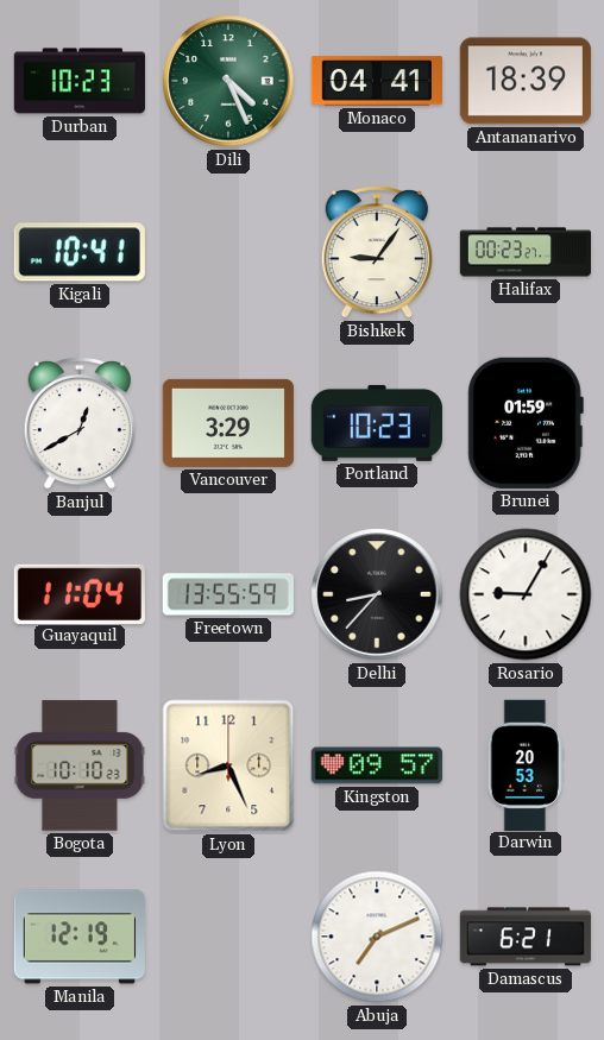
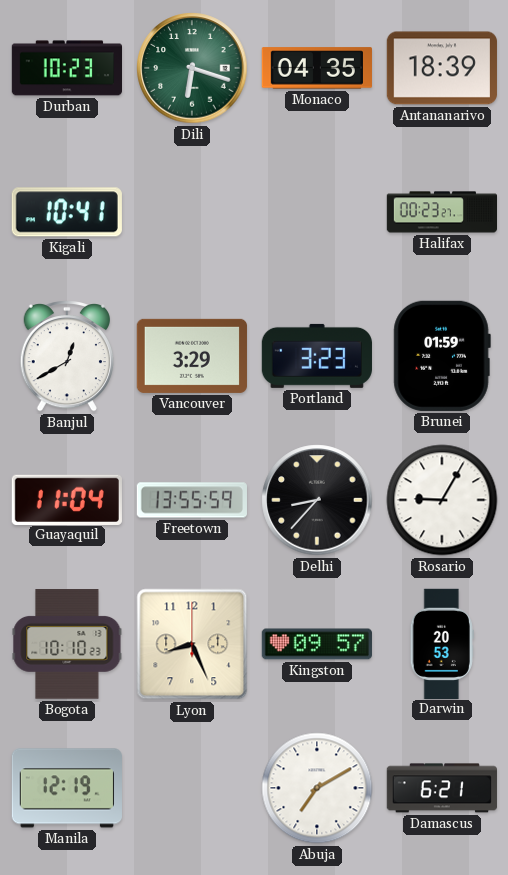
Dili: 4:26 -> 6:18 (192, 68)
Monaco: 04:41 -> 04:35 (317, 68)
Bishkek: 9:06 -> none (377, 253)
Portland: 10:23 -> 3:23 (317, 356)
Abuja: 7:11 -> 7:10 (317, 788)
